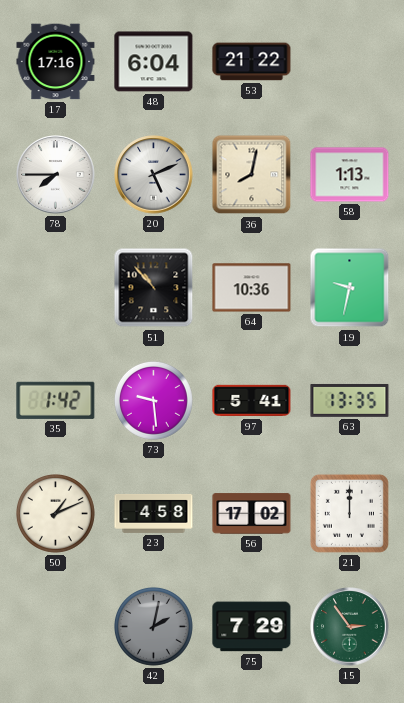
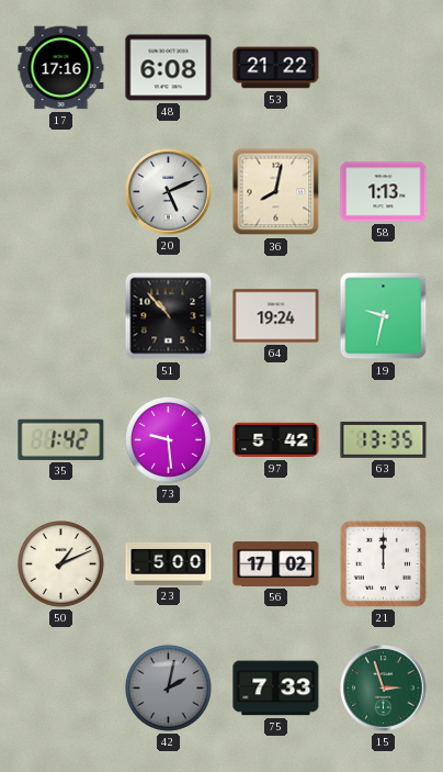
48: 6:04 -> 6:08 (169, 68)
78: 7:45 -> none (56, 175)
64: 10:36 -> 19:24 (276, 316)
97: 5:41 -> 5:42 (276, 440)
23: 4:58 -> 5:00 (169, 563)
75: 7:29 -> 7:33 (276, 689)
15: 2:54 -> 2:57 (384, 689)
